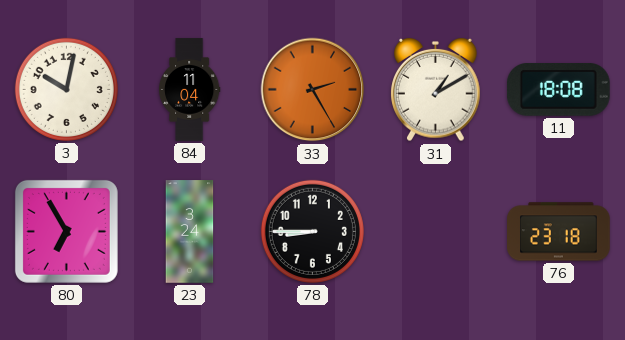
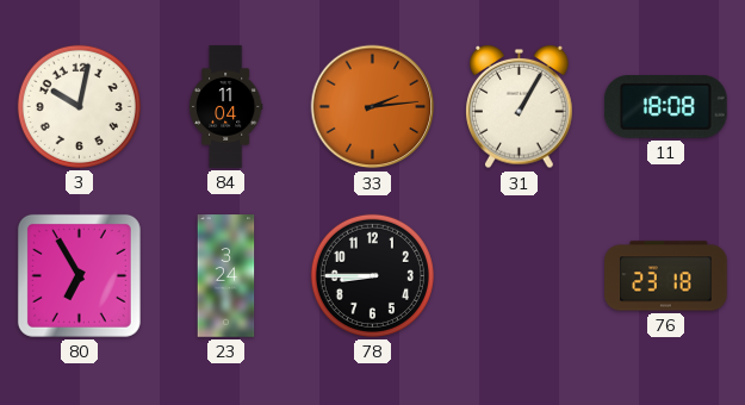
33: 2:25 -> 2:14 (373, 107)
31: 1:10 -> 1:05 (520, 107)
